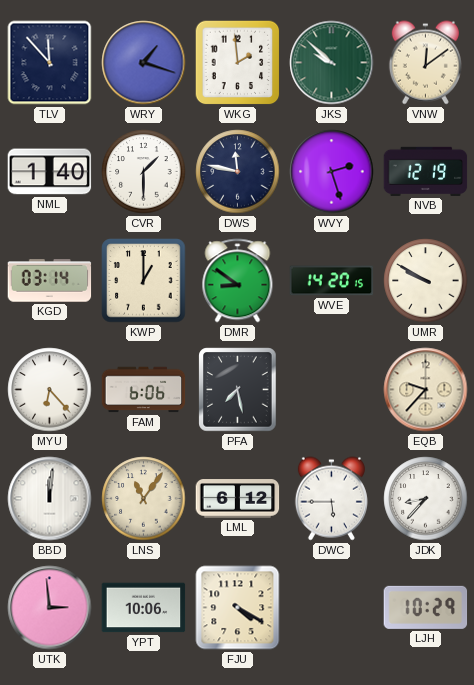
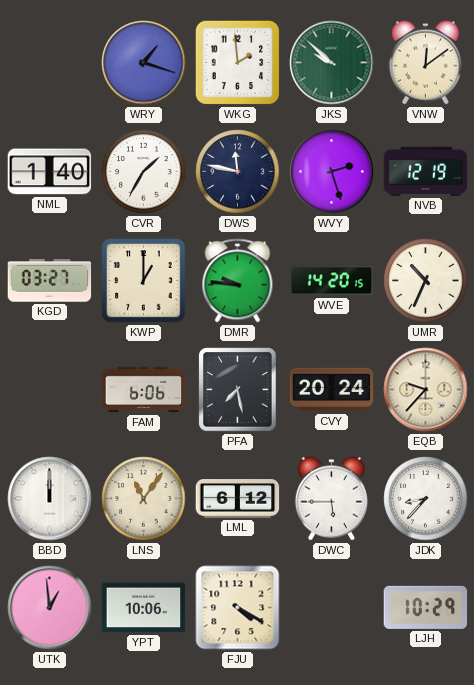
TLV: 11:53 -> none (50, 63)
CVR: 1:30 -> 1:35 (144, 172)
KGD: 03:14 -> 03:27 (50, 281)
DMR: 8:51 -> 9:46 (238, 281)
UMR: 9:50 -> 10:34 (426, 281)
MYU: 6:23 -> none (50, 390)
CVY: none -> 20:24 (332, 390)
BBD: 12:01 -> 12:00 (50, 499)
UTK: 2:59 -> 12:59 (50, 608)
